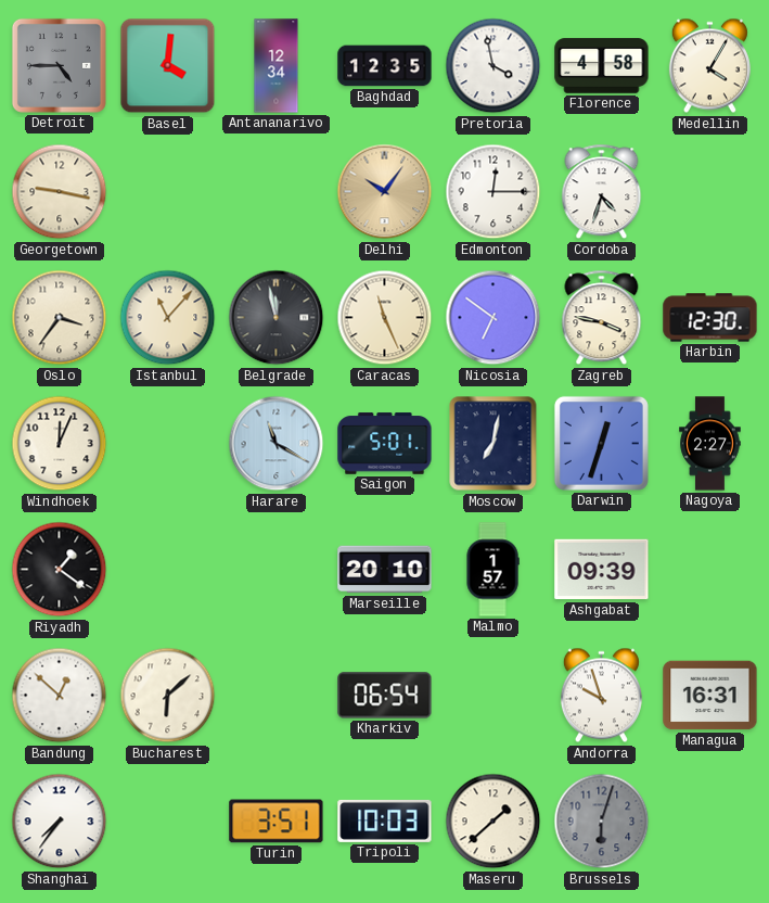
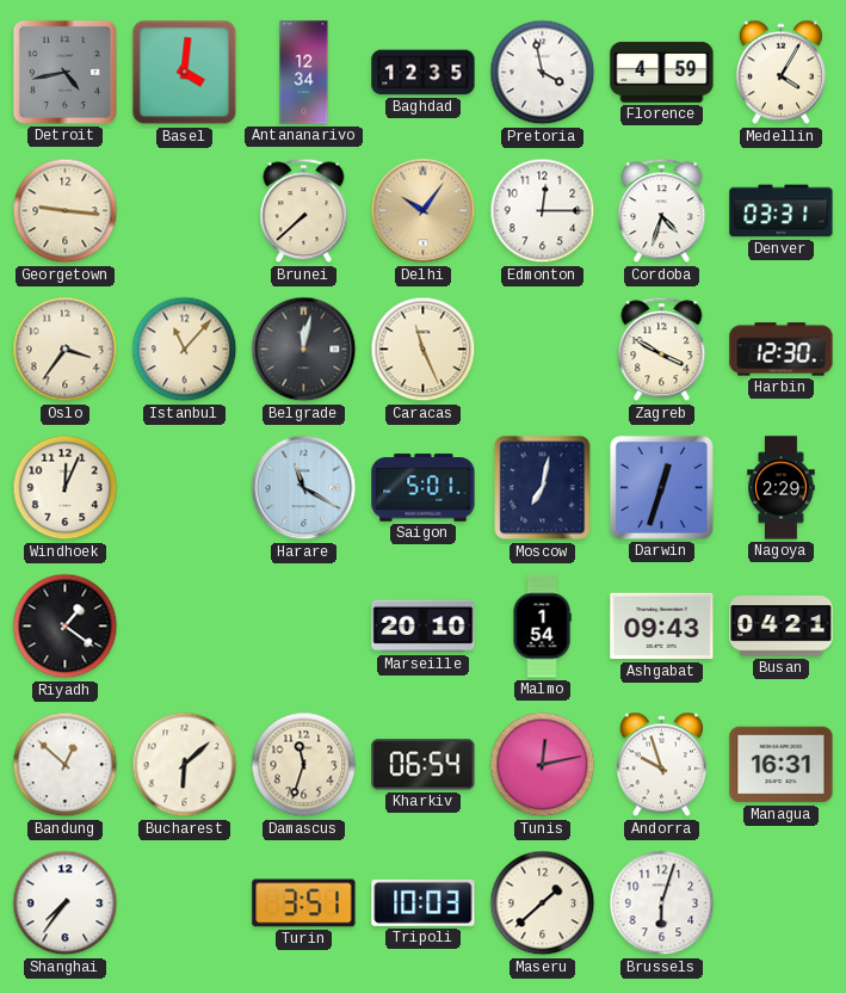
Detroit: 4:45 -> 4:43 (64, 72)
Florence: 4:58 -> 4:59 (662, 73)
Georgetown: 9:17 -> 9:16 (66, 211)
Brunei: none -> 7:38 (304, 211)
Denver: none -> 03:31 (782, 211)
Belgrade: 11:58 -> 12:02 (304, 350)
Nicosia: 6:51 -> none (494, 318)
Zagreb: 3:47 -> 3:50 (662, 350)
Nagoya: 2:27 -> 2:29 (782, 488)
Malmo: 1:57 -> 1:54 (542, 627)
Ashgabat: 09:39 -> 09:43 (662, 627)
Busan: none -> 04:21 (782, 627)
Damascus: none -> 11:33 (304, 765)
Tunis: none -> 12:13 (543, 765)
Brussels dial: grey -> white (662, 903)
